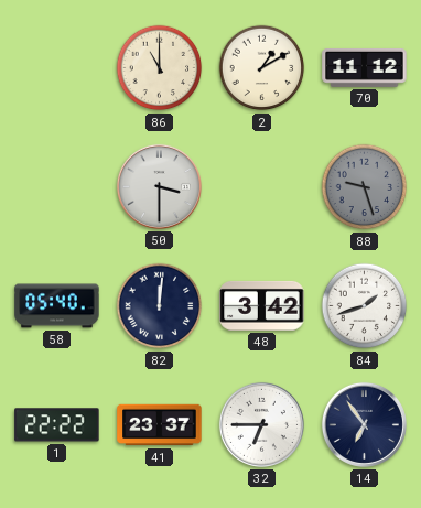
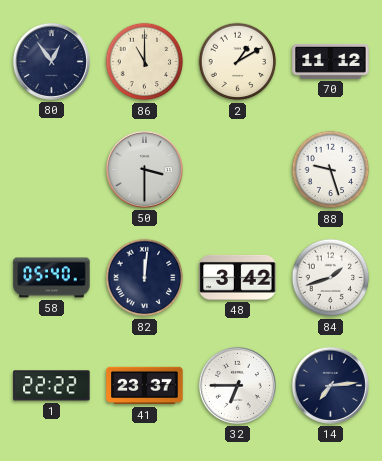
80: none -> 12:54 (51, 61)
88 dial: grey -> white (331, 170)
14: 6:54 -> 7:14 (330, 385)
